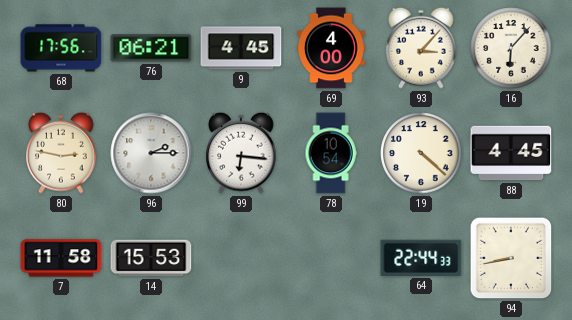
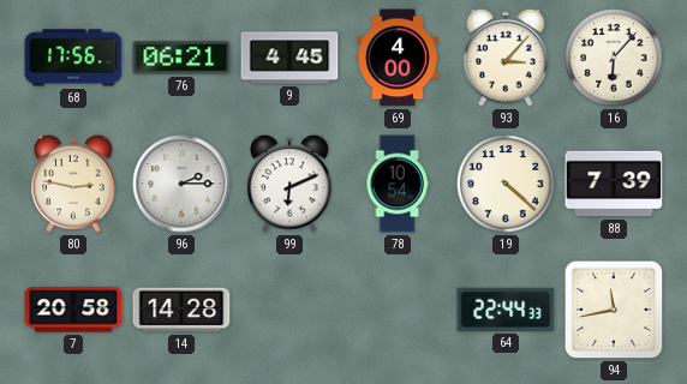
99: 6:16 -> 6:11 (289, 184)
88: 4:45 -> 7:39 (614, 184)
7: 11:58 -> 20:58 (73, 310)
14: 15:53 -> 14:28 (181, 310)
94: 8:43 -> 11:43 (614, 310)
